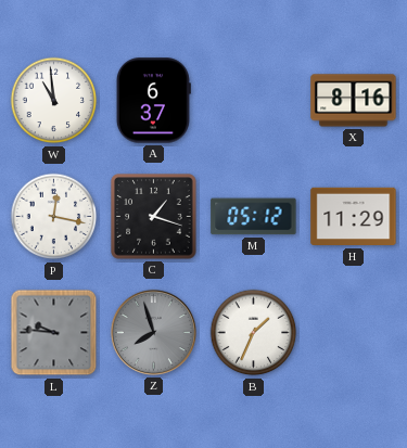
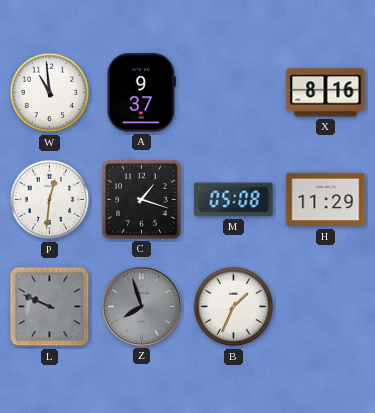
A: 6:37 -> 9:37 (141, 93)
P: 12:17 -> 12:31 (50, 200)
M: 05:12 -> 05:08 (234, 200)
L: 9:46 -> 9:49 (50, 307)
